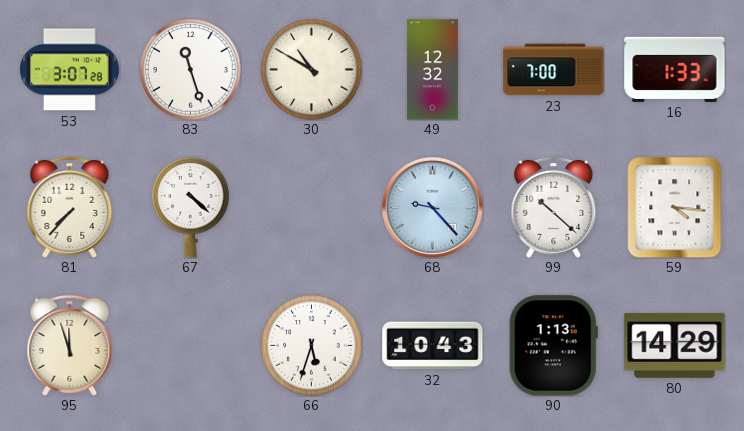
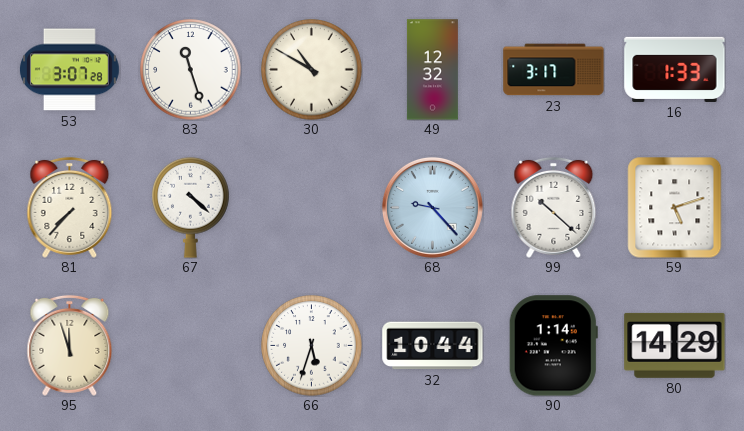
23: 7:00 -> 3:17 (554, 70)
59: 4:16 -> 5:12 (675, 207)
32: 10:43 -> 10:44 (433, 346)
90: 1:13 -> 1:14 (553, 346)
